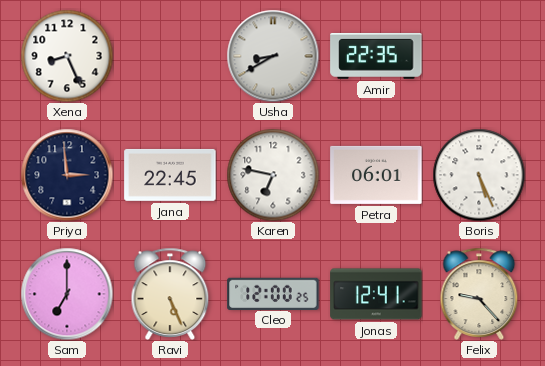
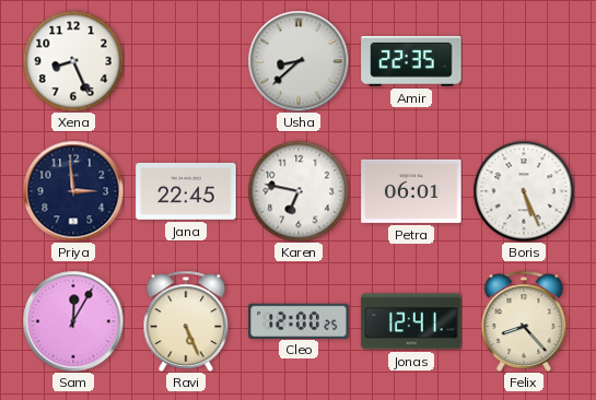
Usha: 8:40 -> 8:38 (299, 61)
Sam: 7:00 -> 12:05 (73, 321)
Felix: 9:23 -> 8:23 (524, 321)
